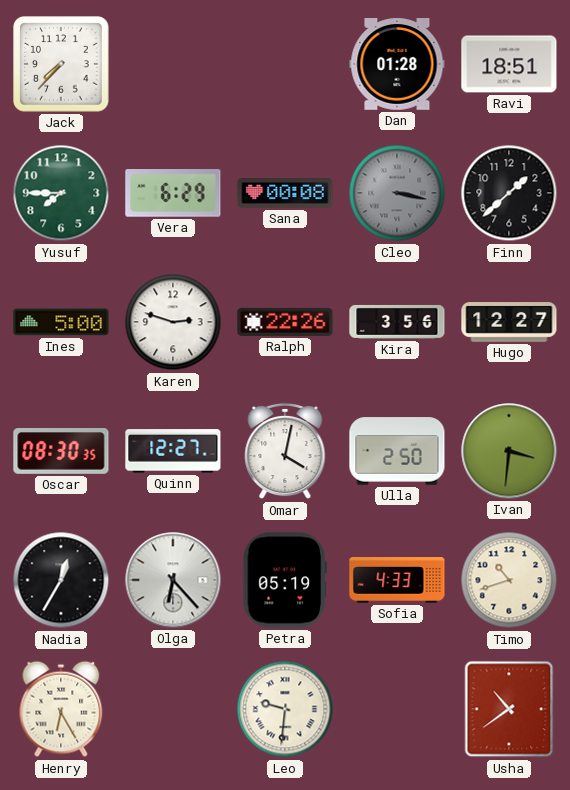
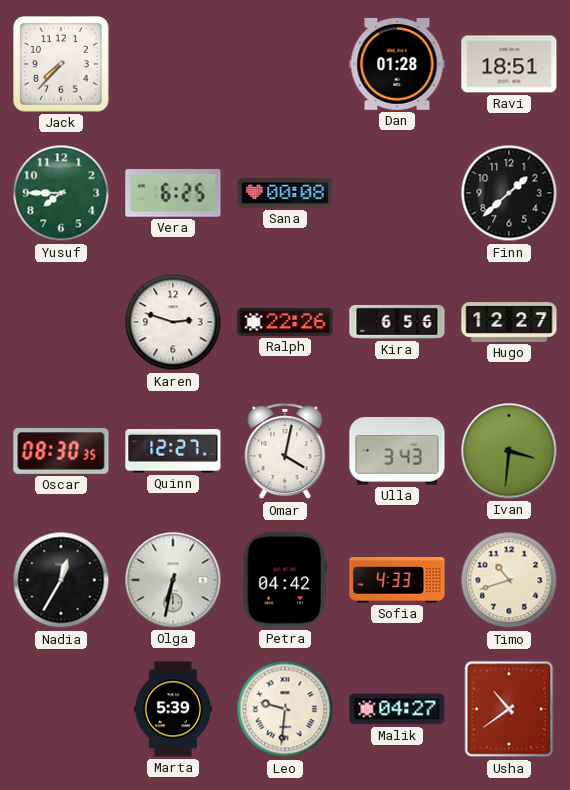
Vera: 6:29 -> 6:25 (173, 194)
Cleo: 3:17 -> none (397, 193)
Ines: 5:00 -> none (61, 322)
Kira: 3:56 -> 6:56 (397, 322)
Ulla: 2:50 -> 3:43 (397, 451)
Olga: 6:23 -> 6:32 (173, 580)
Petra: 05:19 -> 04:42 (284, 580)
Henry: 6:25 -> none (61, 709)
Marta: none -> 5:39 (173, 709)
Malik: none -> 04:27 (397, 709)
